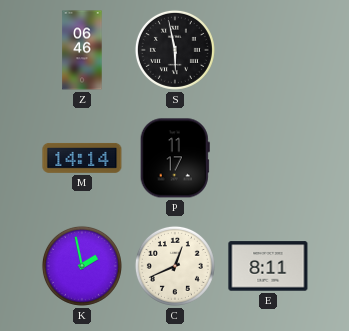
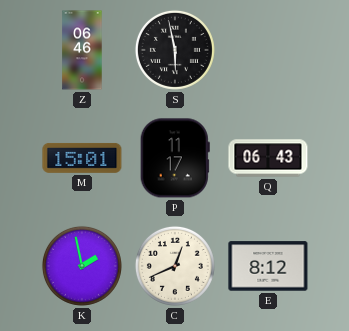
M: 14:14 -> 15:01 (82, 158)
Q: none -> 06:43 (268, 158)
E: 8:11 -> 8:12 (268, 266)
